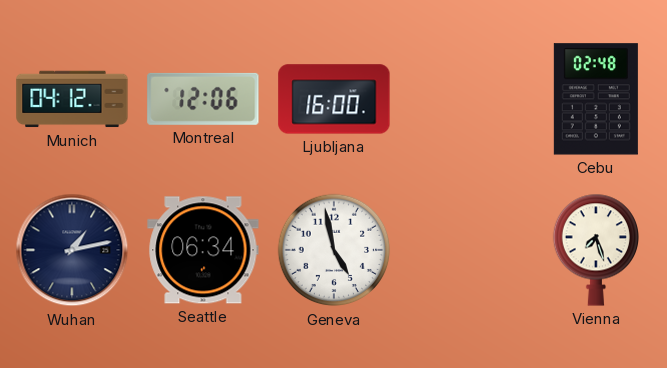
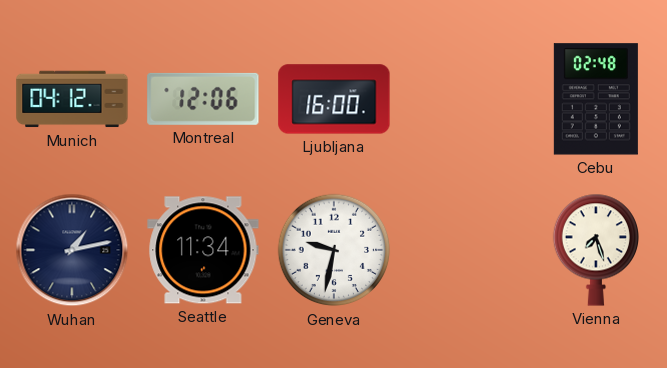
Seattle: 06:34 -> 11:34 (203, 250)
Geneva: 4:58 -> 9:32 (334, 250)
